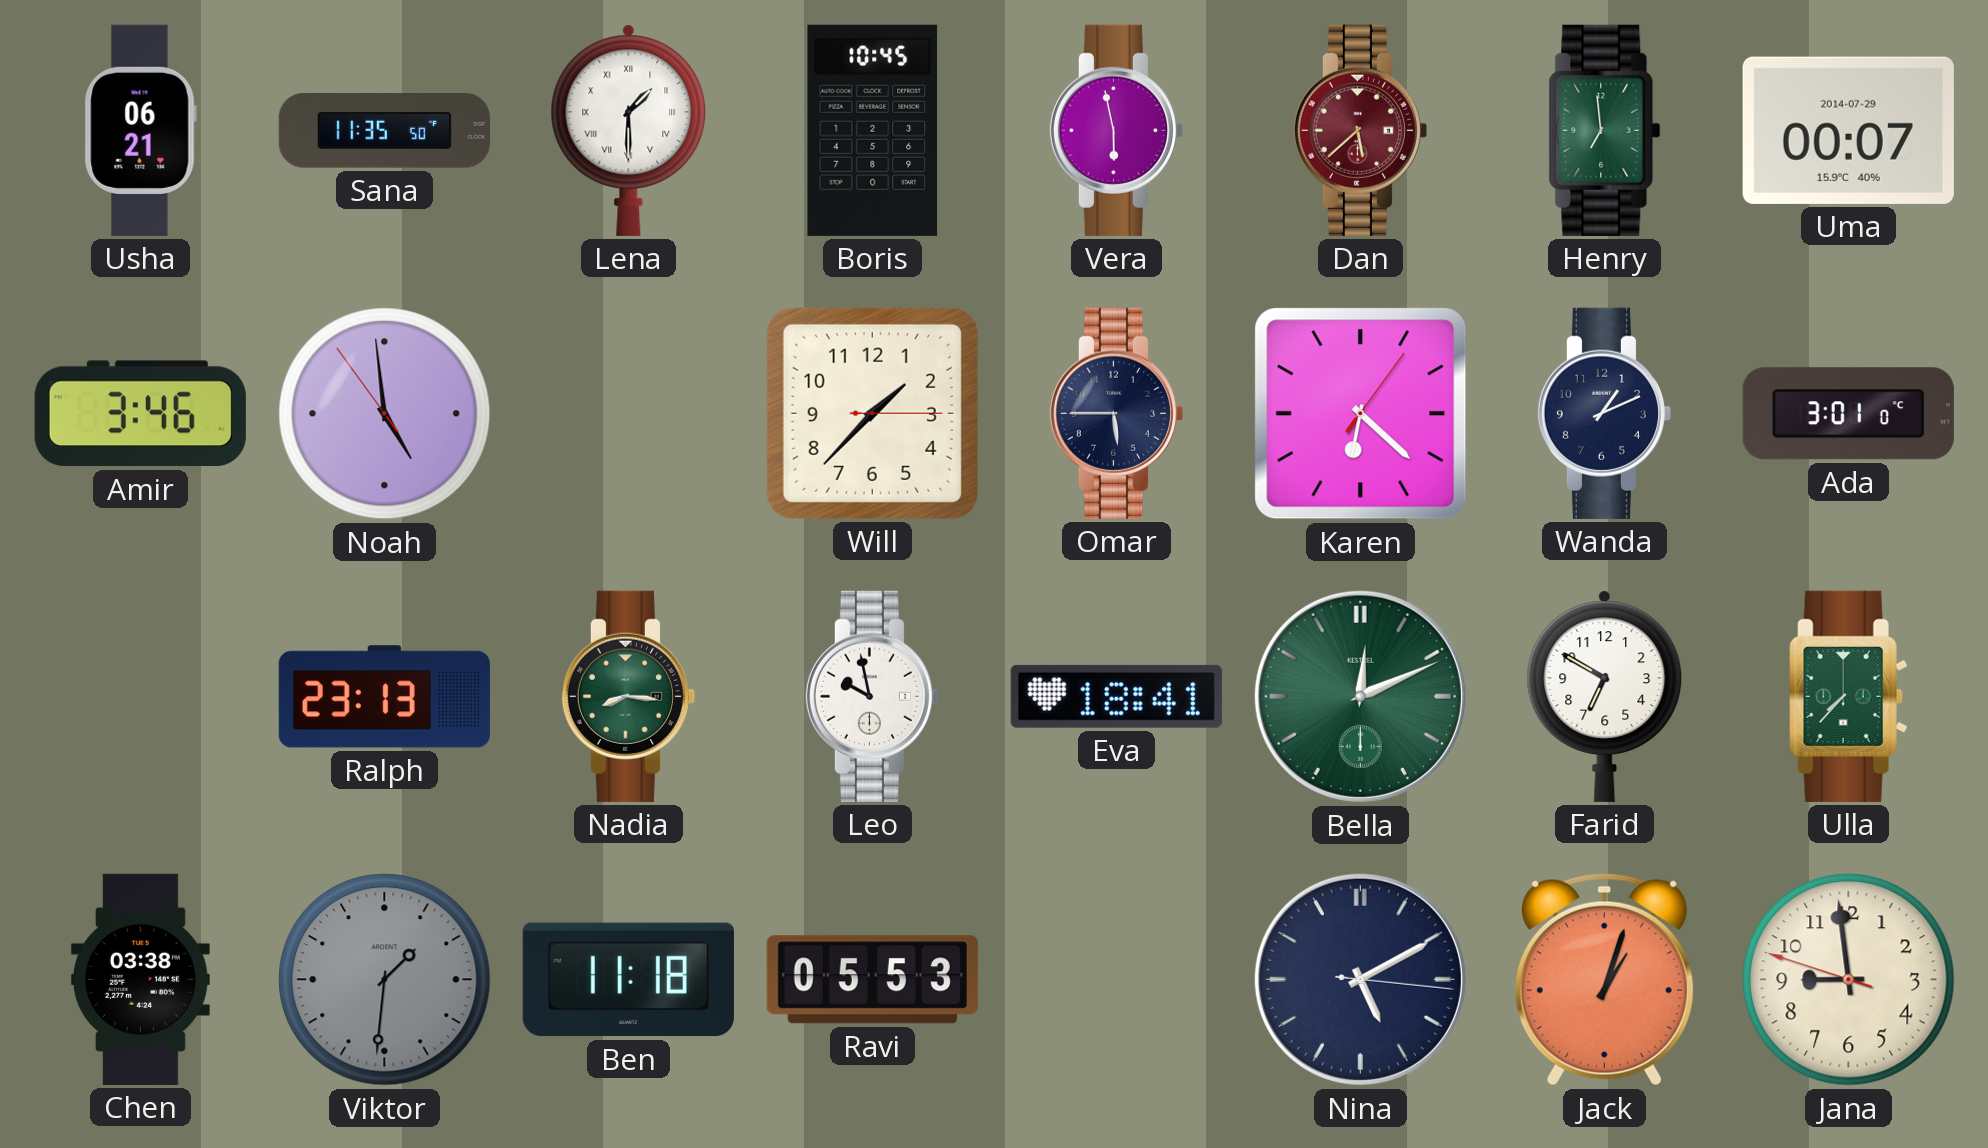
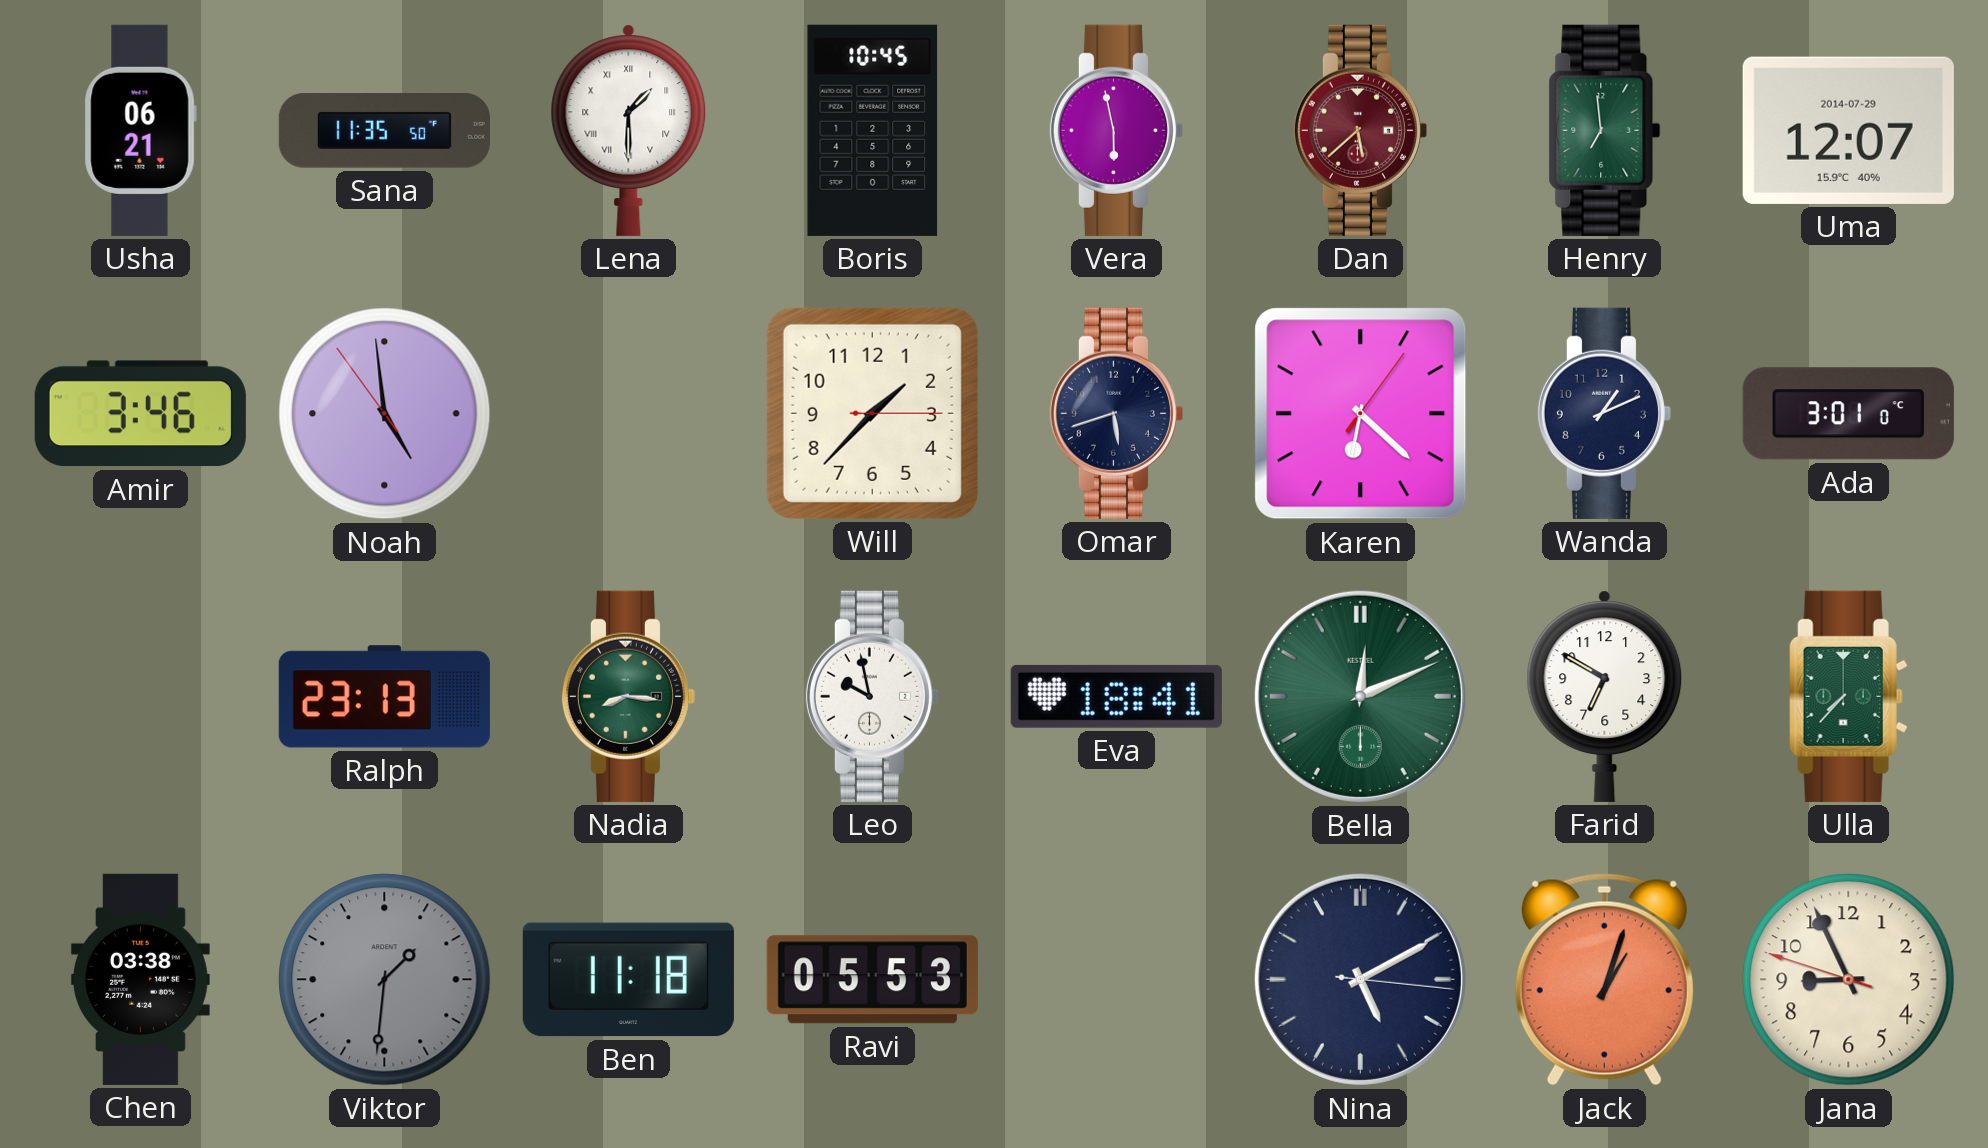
Uma: 00:07 -> 12:07 (1848, 130)
Omar: 5:45 -> 5:42 (1116, 413)
Jana: 8:58 -> 8:55 (1849, 980)
